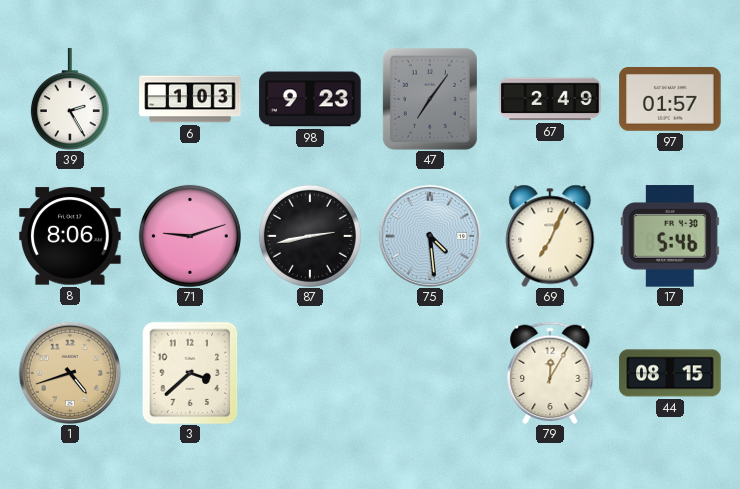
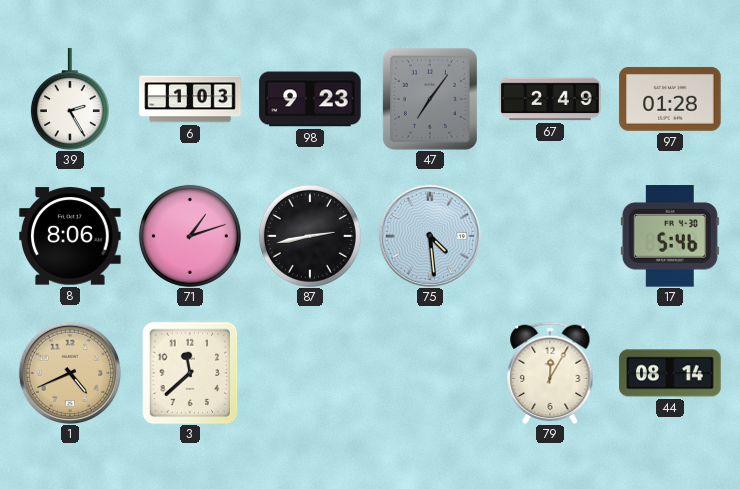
97: 01:57 -> 01:28 (670, 99)
71: 9:12 -> 1:12 (190, 236)
69: 7:04 -> none (550, 236)
1: 4:42 -> 4:41 (69, 372)
3: 3:38 -> 11:38 (190, 373)
44: 08:15 -> 08:14 (670, 373)
